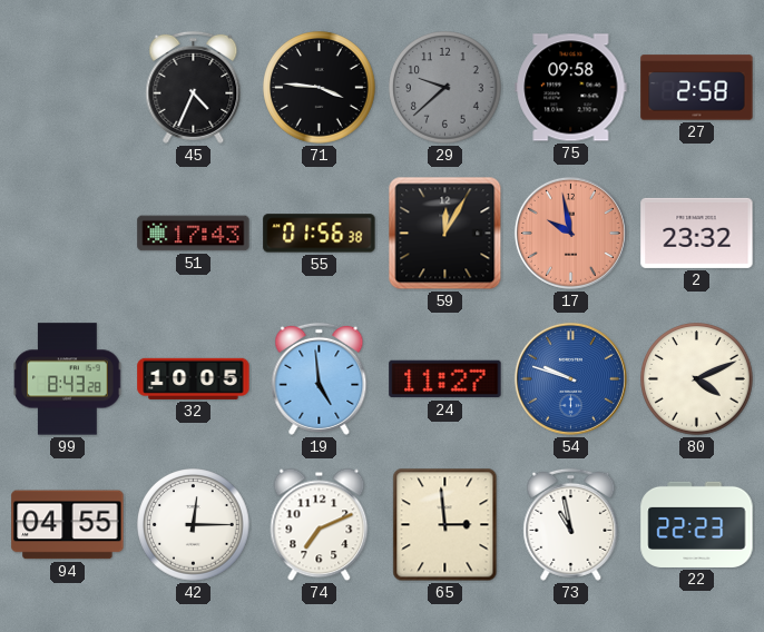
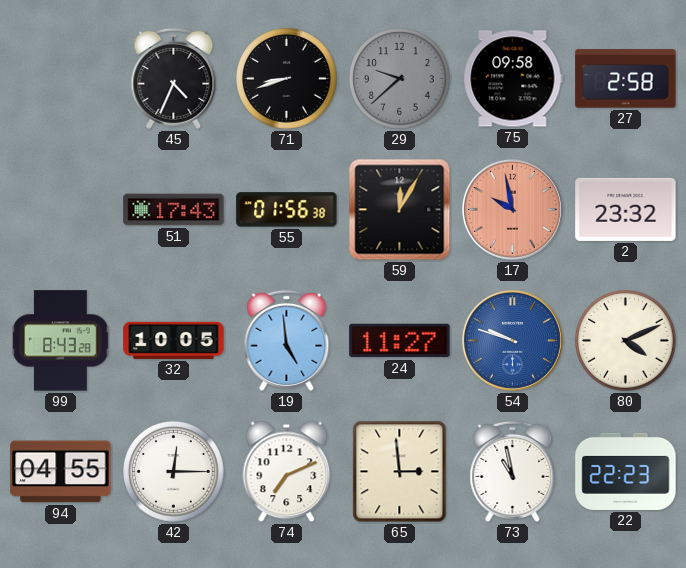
71: 3:46 -> 8:42 (287, 79)
